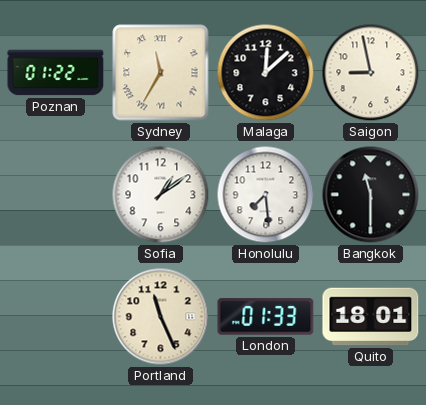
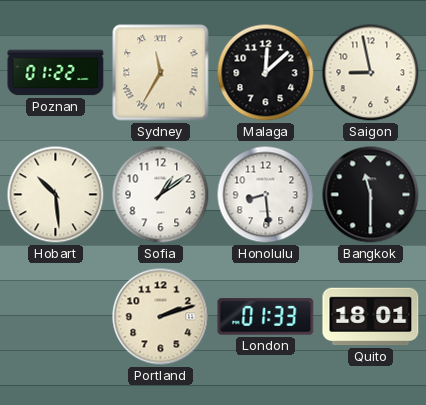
Hobart: none -> 10:29 (56, 195)
Honolulu: 7:29 -> 8:29 (266, 195)
Portland: 11:26 -> 2:12 (161, 317)
